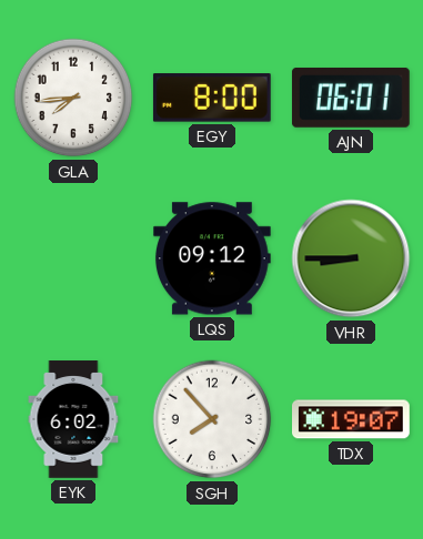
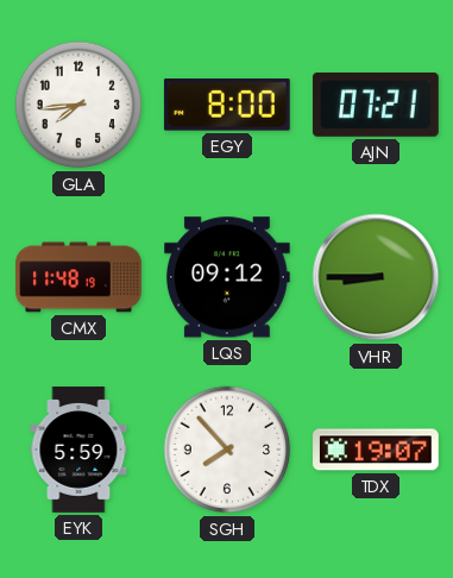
AJN: 06:01 -> 07:21 (376, 105)
CMX: none -> 11:48 (78, 277)
EYK: 6:02 -> 5:59 (78, 450)
